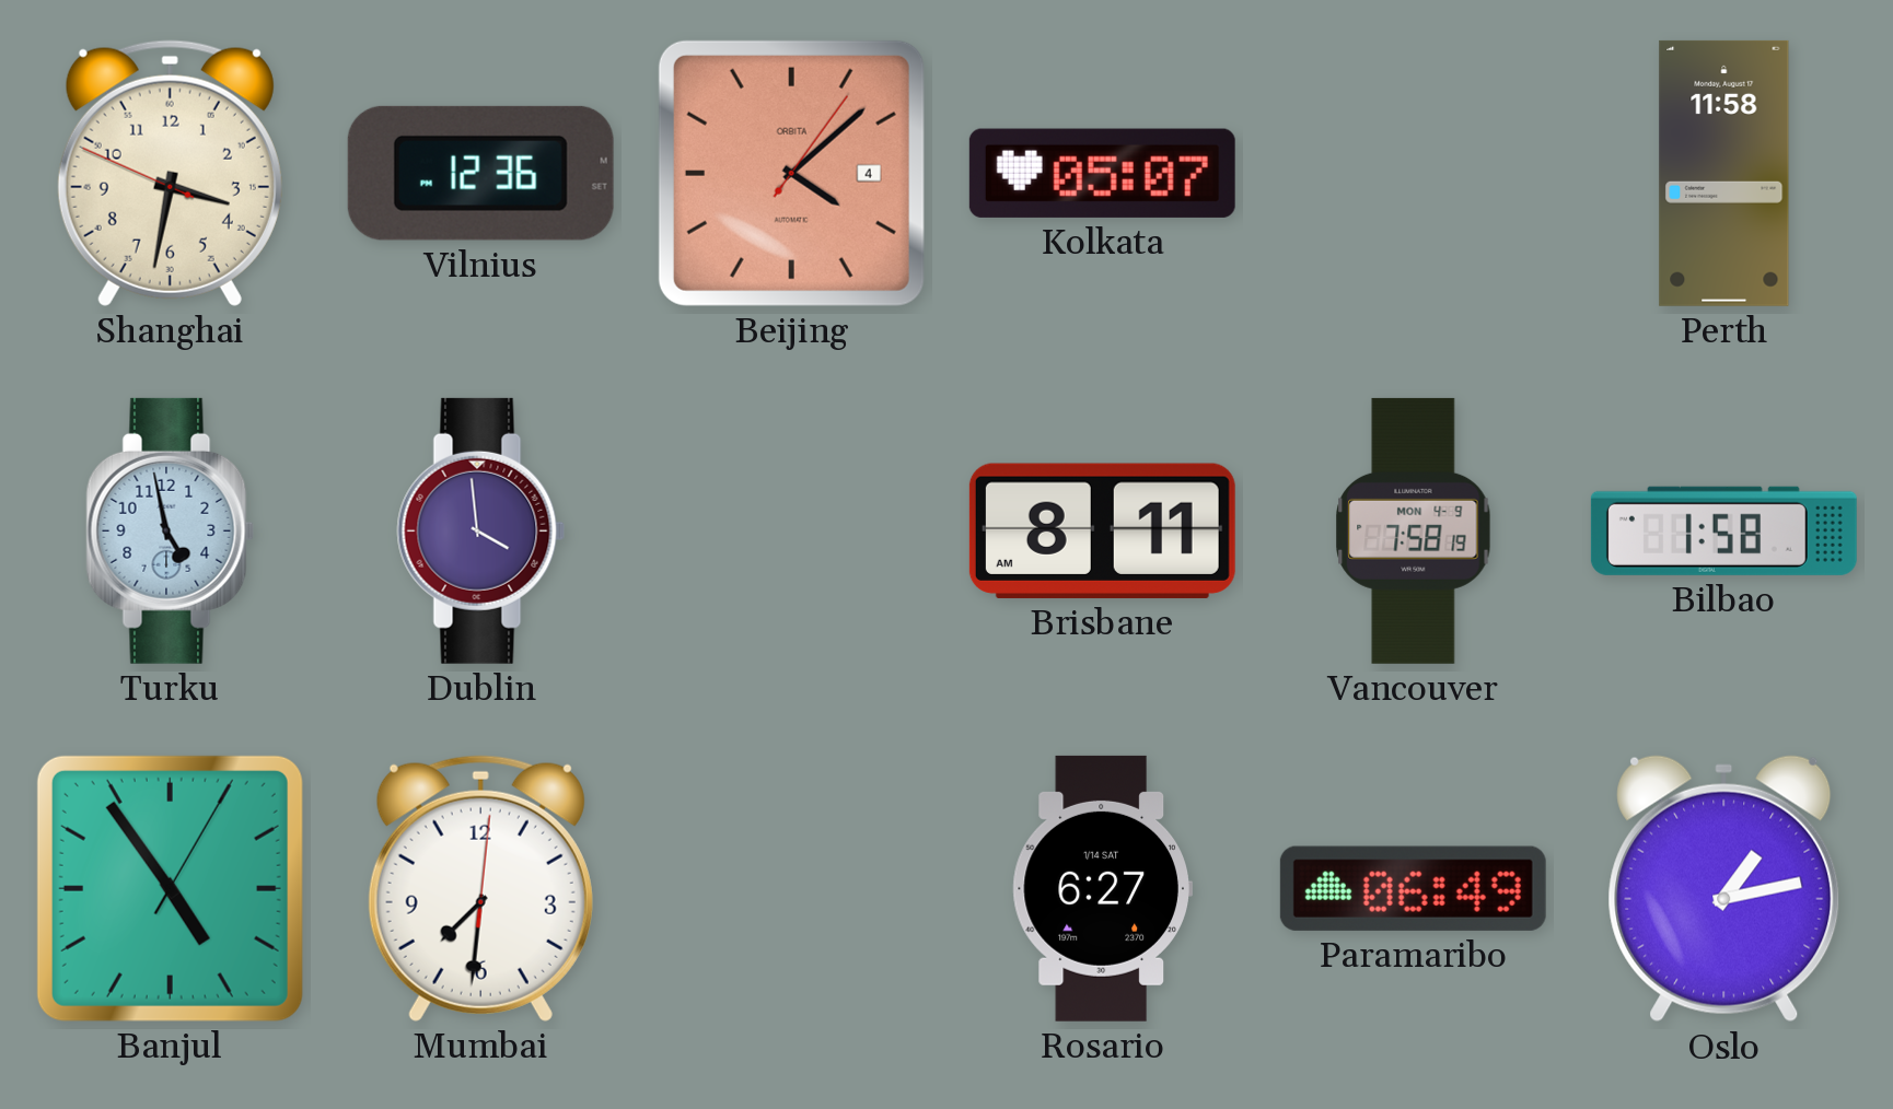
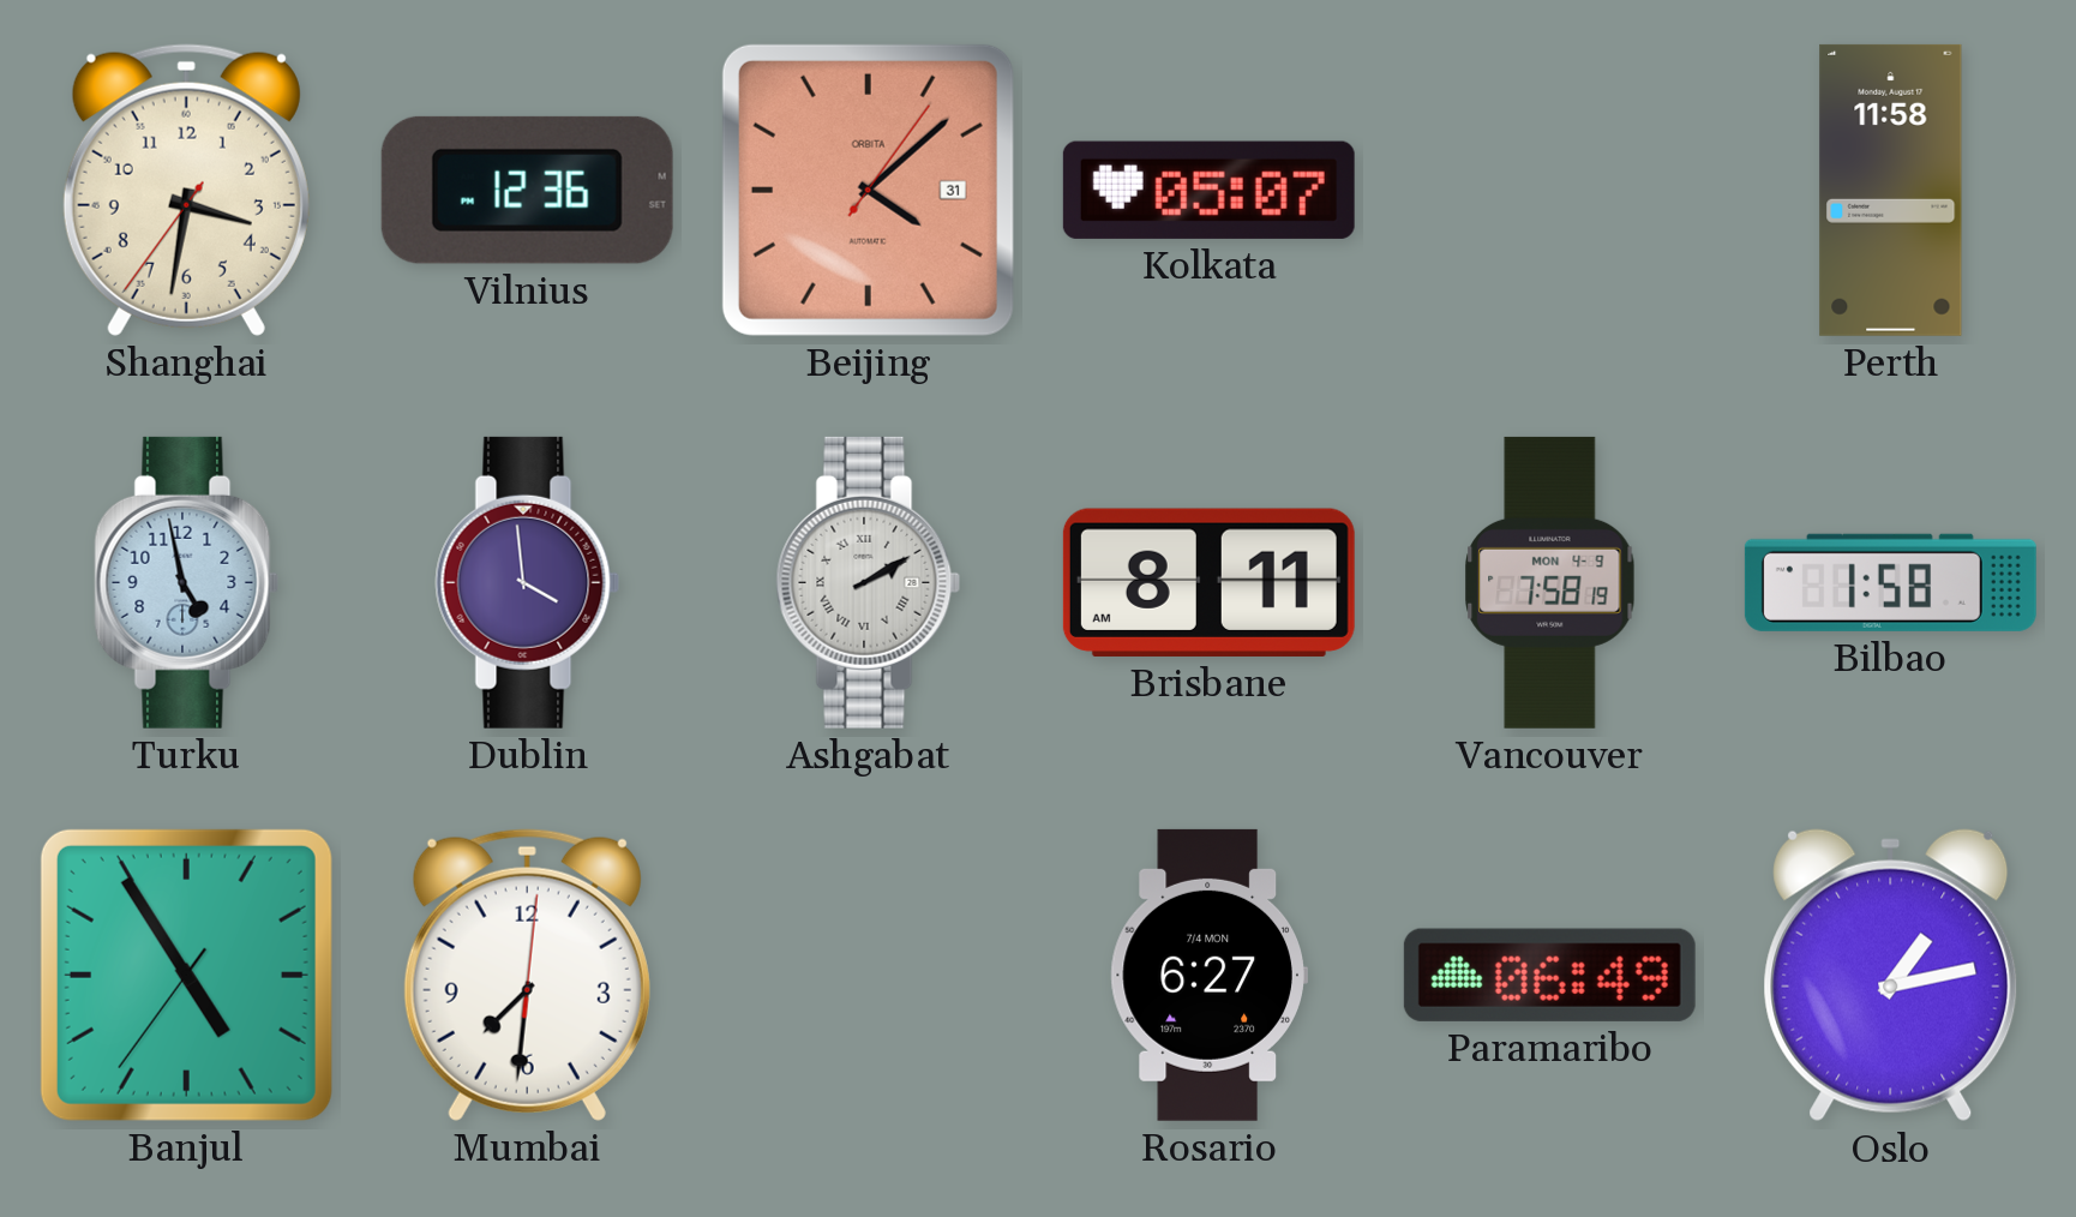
Shanghai: 3:31:49 -> 3:31:36 (186, 190)
Beijing date: 4 -> 31 (868, 190)
Ashgabat: none -> 2:10 (869, 582)
Banjul: 4:54:05 -> 4:54:36 (186, 975)
Rosario date: 1/14 SAT -> 7/4 MON (1208, 975)
